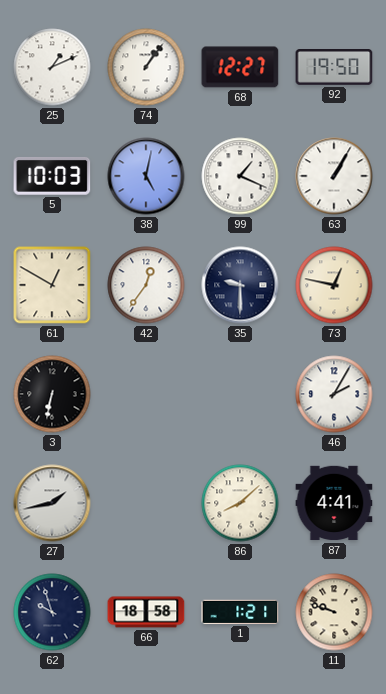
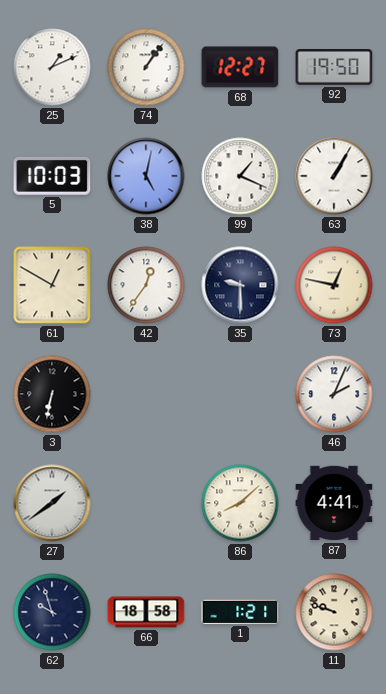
46: 2:05 -> 2:04 (334, 394)
27: 1:43 -> 1:39 (52, 503)
